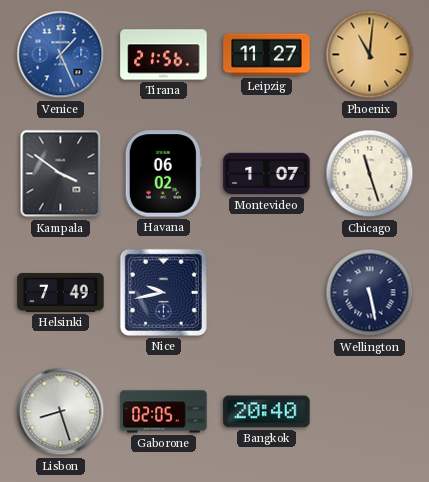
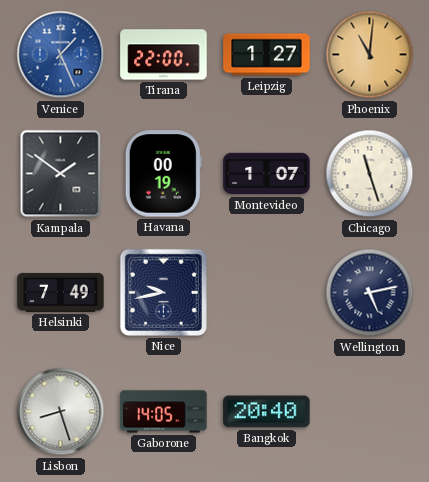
Tirana: 21:56 -> 22:00 (164, 55)
Leipzig: 11:27 -> 1:27 (267, 55)
Kampala: 3:51 -> 1:51 (61, 174)
Havana: 06:02 -> 00:19 (163, 174)
Wellington: 5:28 -> 5:13 (370, 293)
Gaborone: 02:05 -> 14:05 (164, 412)
